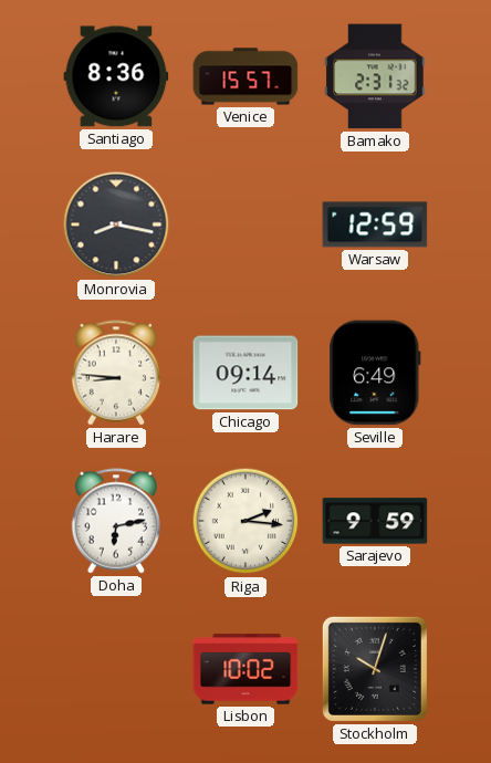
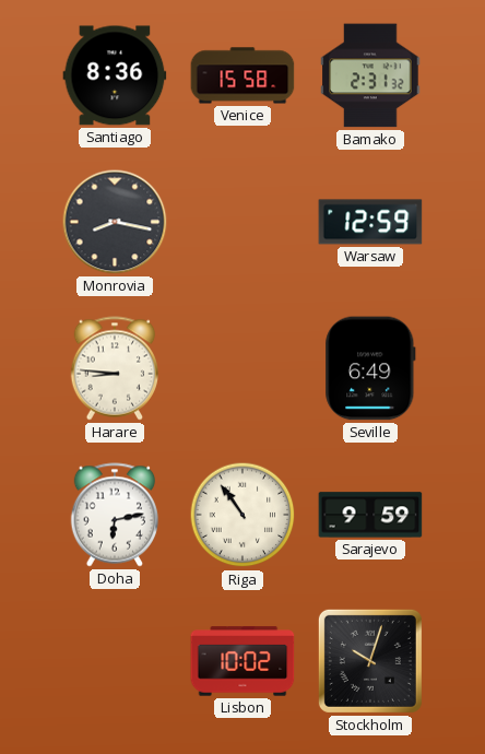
Venice: 15:57 -> 15:58 (242, 75)
Chicago: 09:14 -> none (245, 373)
Riga: 2:16 -> 10:54 (242, 515)
